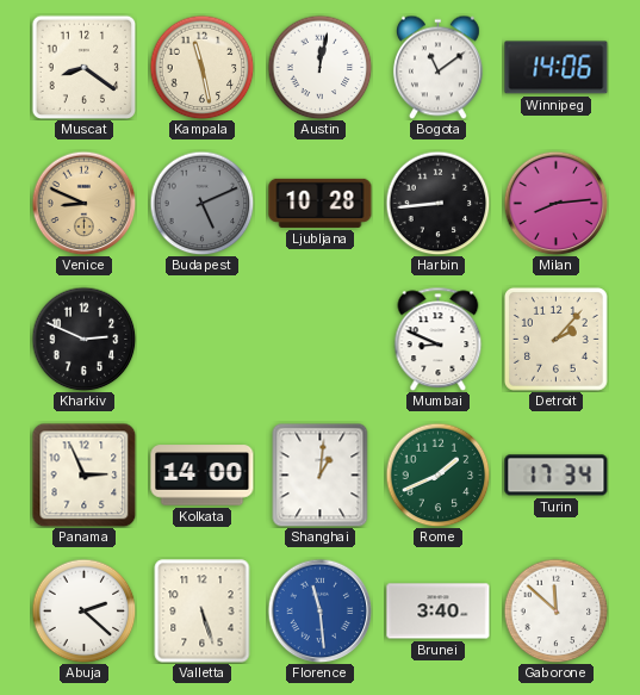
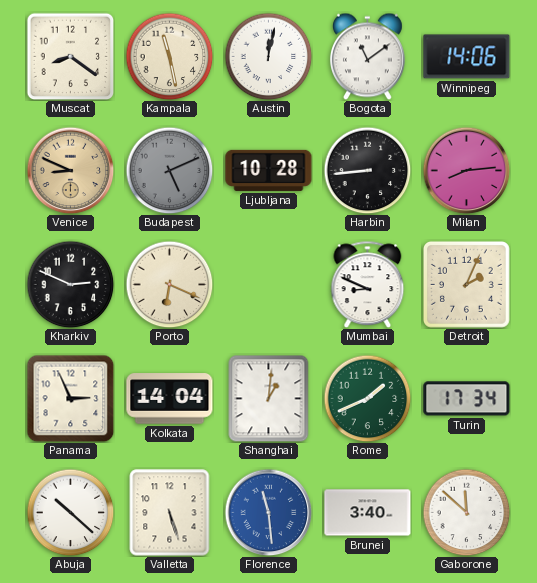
Porto: none -> 6:19 (169, 284)
Detroit: 2:07 -> 2:04 (466, 284)
Kolkata: 14:00 -> 14:04 (170, 399)
Abuja: 2:22 -> 10:22 (70, 512)
